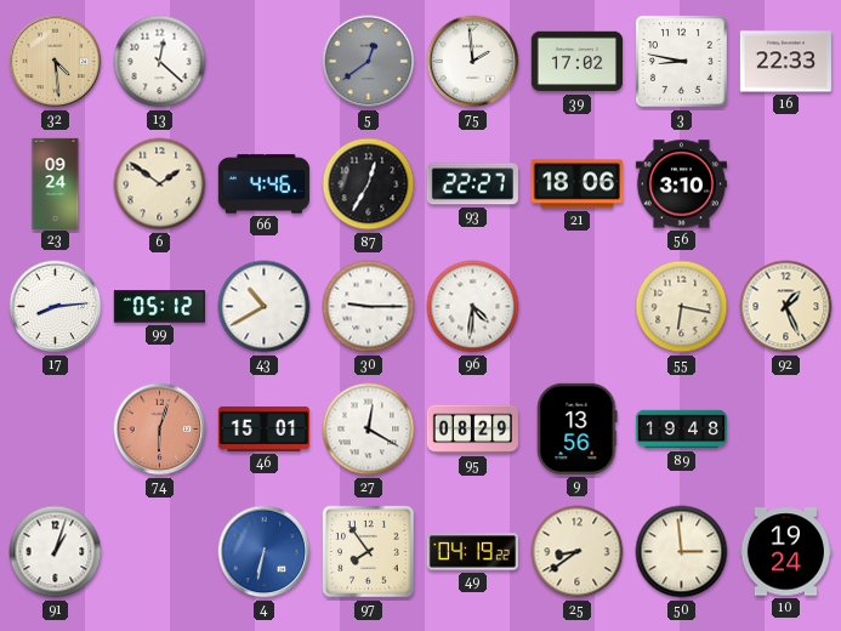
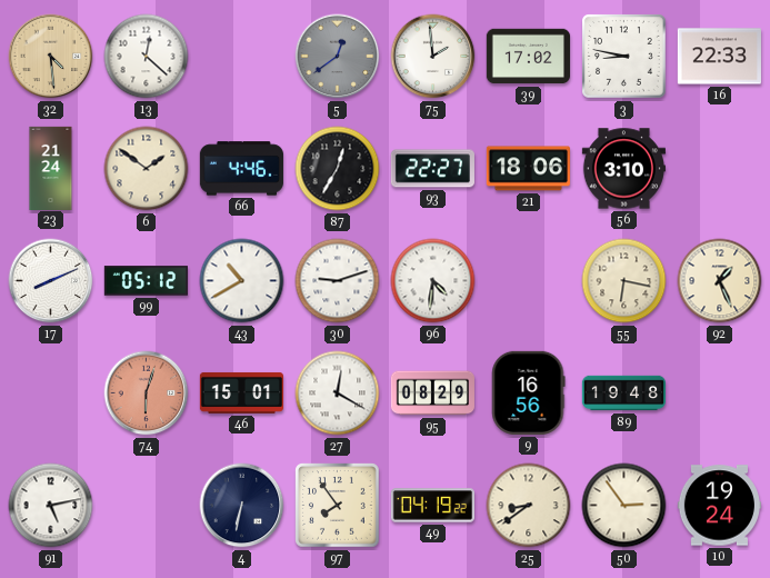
23: 09:24 -> 21:24 (51, 168)
17: 8:14 -> 8:11 (51, 281)
30: 9:15 -> 9:12 (338, 281)
9: 13:56 -> 16:56 (529, 392)
91: 1:03 -> 5:13 (51, 506)
4 dial: blue -> navy (242, 506)
50: 2:59 -> 2:54 (624, 506)
